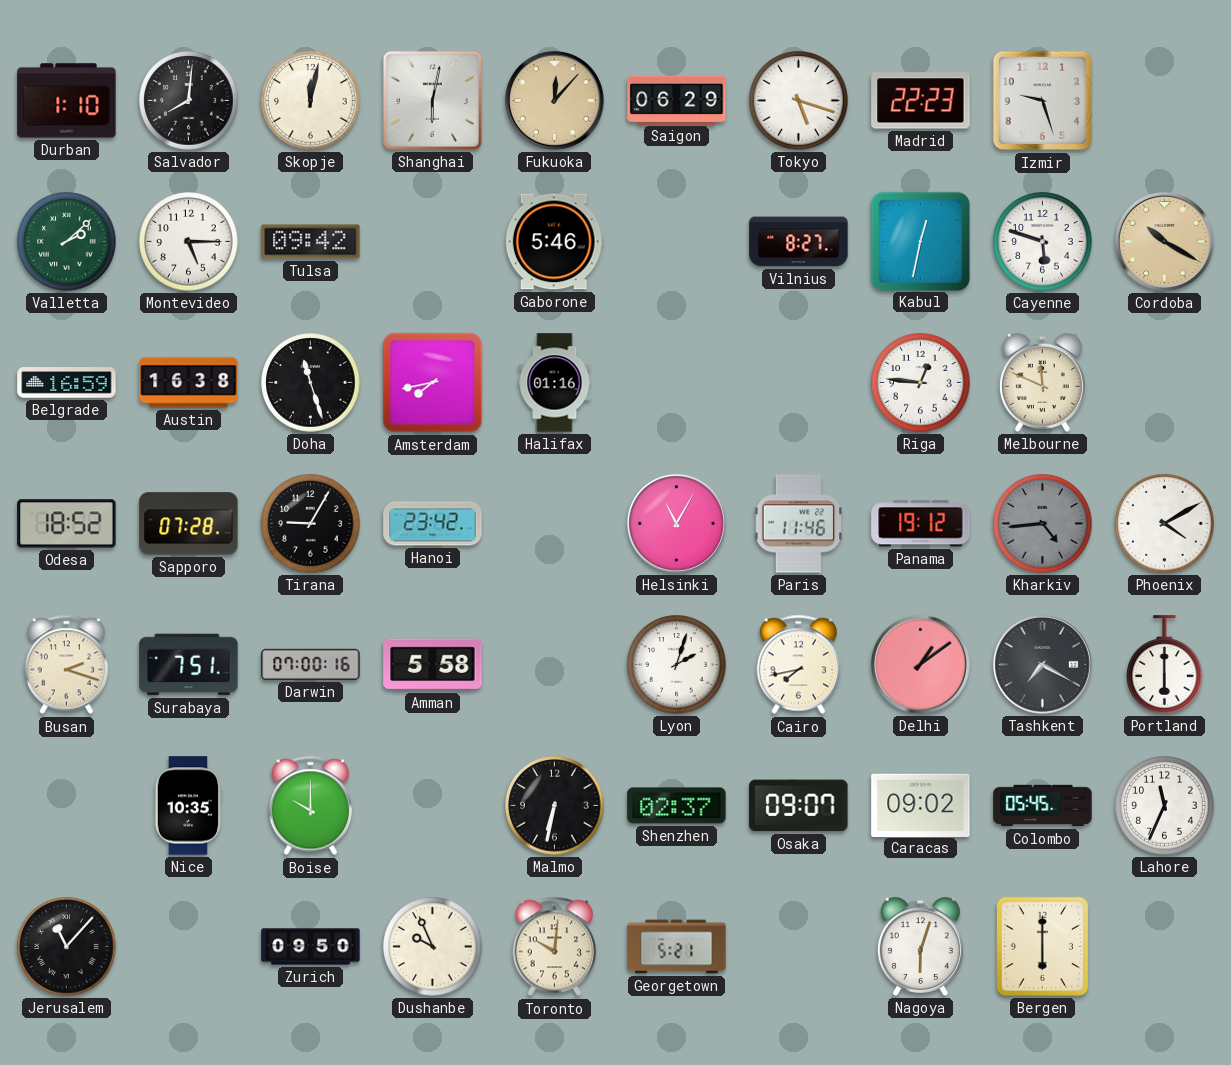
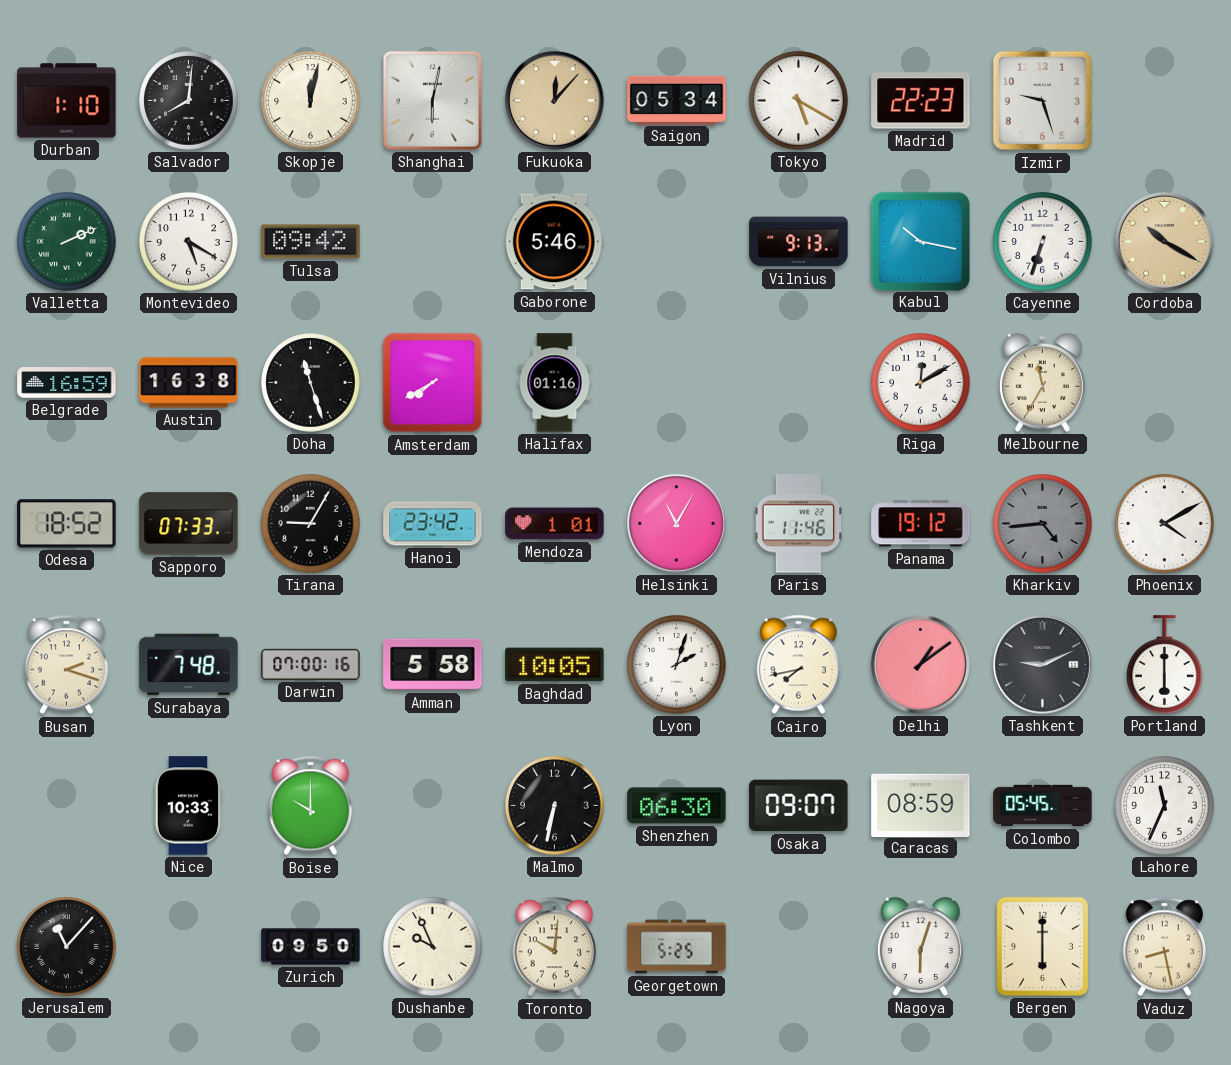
Saigon: 06:29 -> 05:34 (677, 100)
Tokyo: 5:18 -> 5:20 (799, 101)
Valletta: 2:08 -> 2:11 (67, 242)
Montevideo: 5:15 -> 5:20 (189, 242)
Vilnius: 8:27 -> 9:13 (799, 242)
Kabul: 12:32 -> 10:17 (920, 241)
Cayenne: 5:48 -> 6:33 (1043, 242)
Amsterdam: 7:43 -> 7:40 (433, 383)
Riga: 12:46 -> 12:10 (921, 383)
Melbourne: 11:49 -> 11:35 (1042, 382)
Sapporo: 07:28 -> 07:33 (189, 524)
Mendoza: none -> 1:01 (555, 524)
Surabaya: 7:51 -> 7:48 (189, 665)
Baghdad: none -> 10:05 (555, 665)
Tashkent: 7:20 -> 9:11 (1042, 664)
Nice: 10:35 -> 10:33 (188, 806)
Shenzhen: 02:37 -> 06:30 (677, 806)
Caracas: 09:02 -> 08:59 (921, 805)
Georgetown: 5:21 -> 5:25 (677, 947)
Vaduz: none -> 8:28 (1165, 947)
